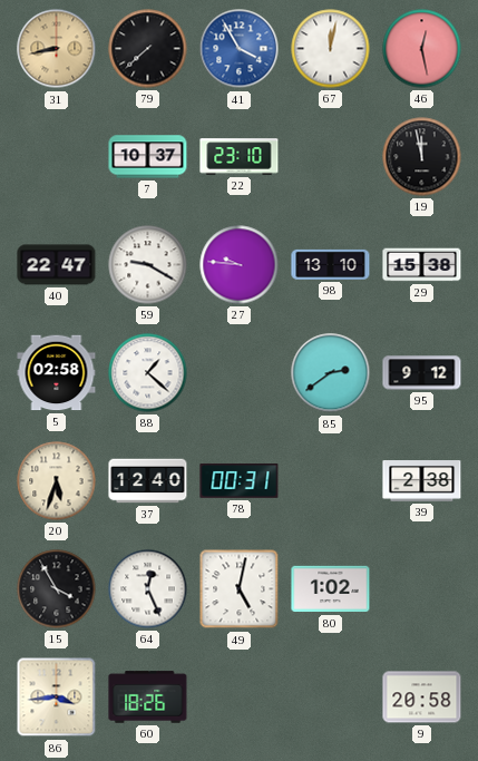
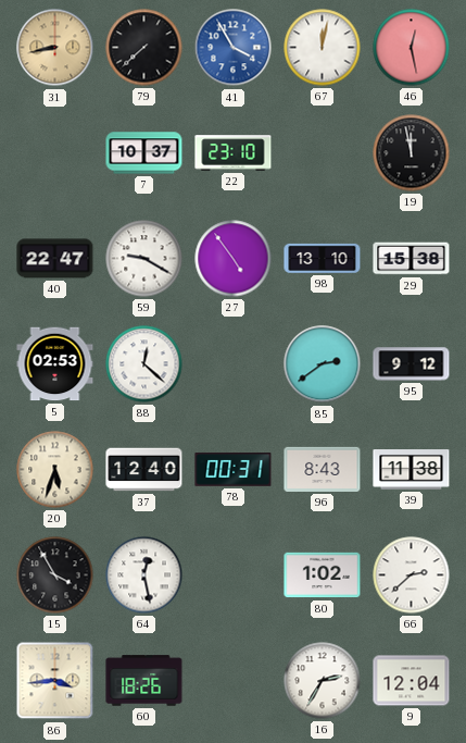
27: 9:46 -> 4:54 (234, 259)
5: 02:58 -> 02:53 (55, 364)
88: 1:22 -> 12:22 (144, 364)
96: none -> 8:43 (323, 469)
39: 2:38 -> 11:38 (412, 470)
64: 12:26 -> 12:28 (144, 575)
49: 5:02 -> none (240, 589)
66: none -> 2:38 (412, 575)
16: none -> 2:35 (323, 681)
9: 20:58 -> 12:04 (412, 681)
